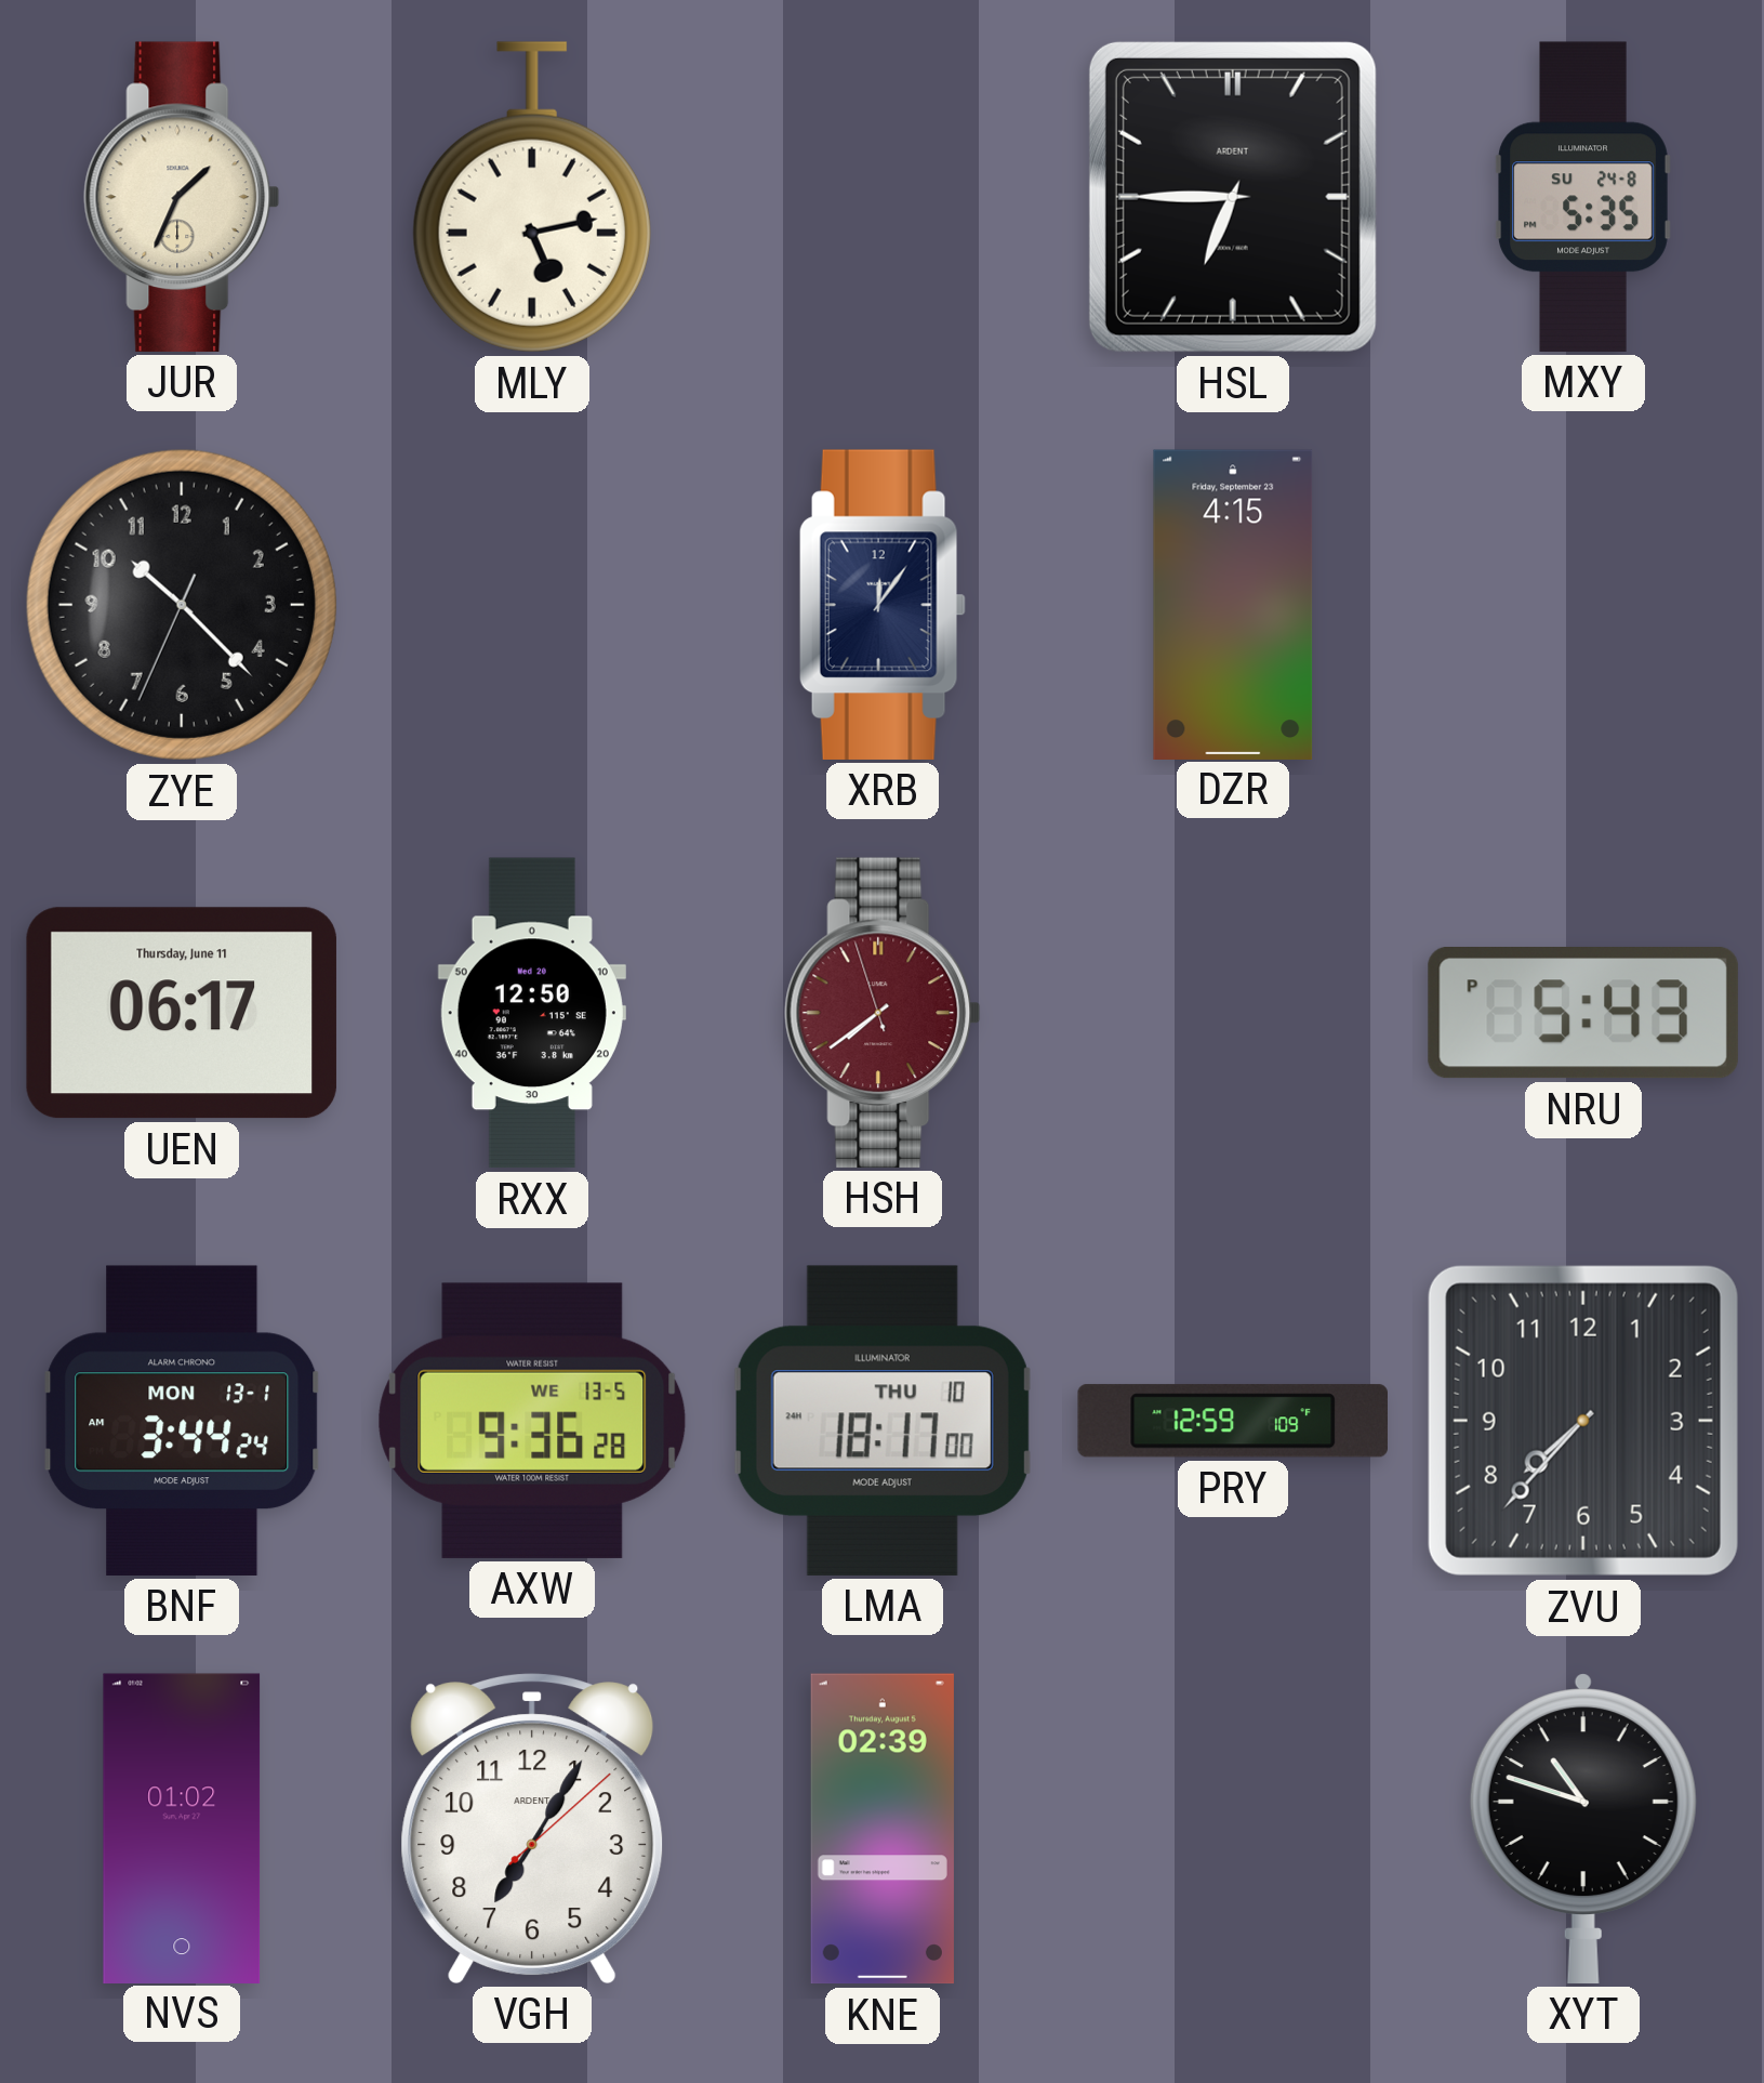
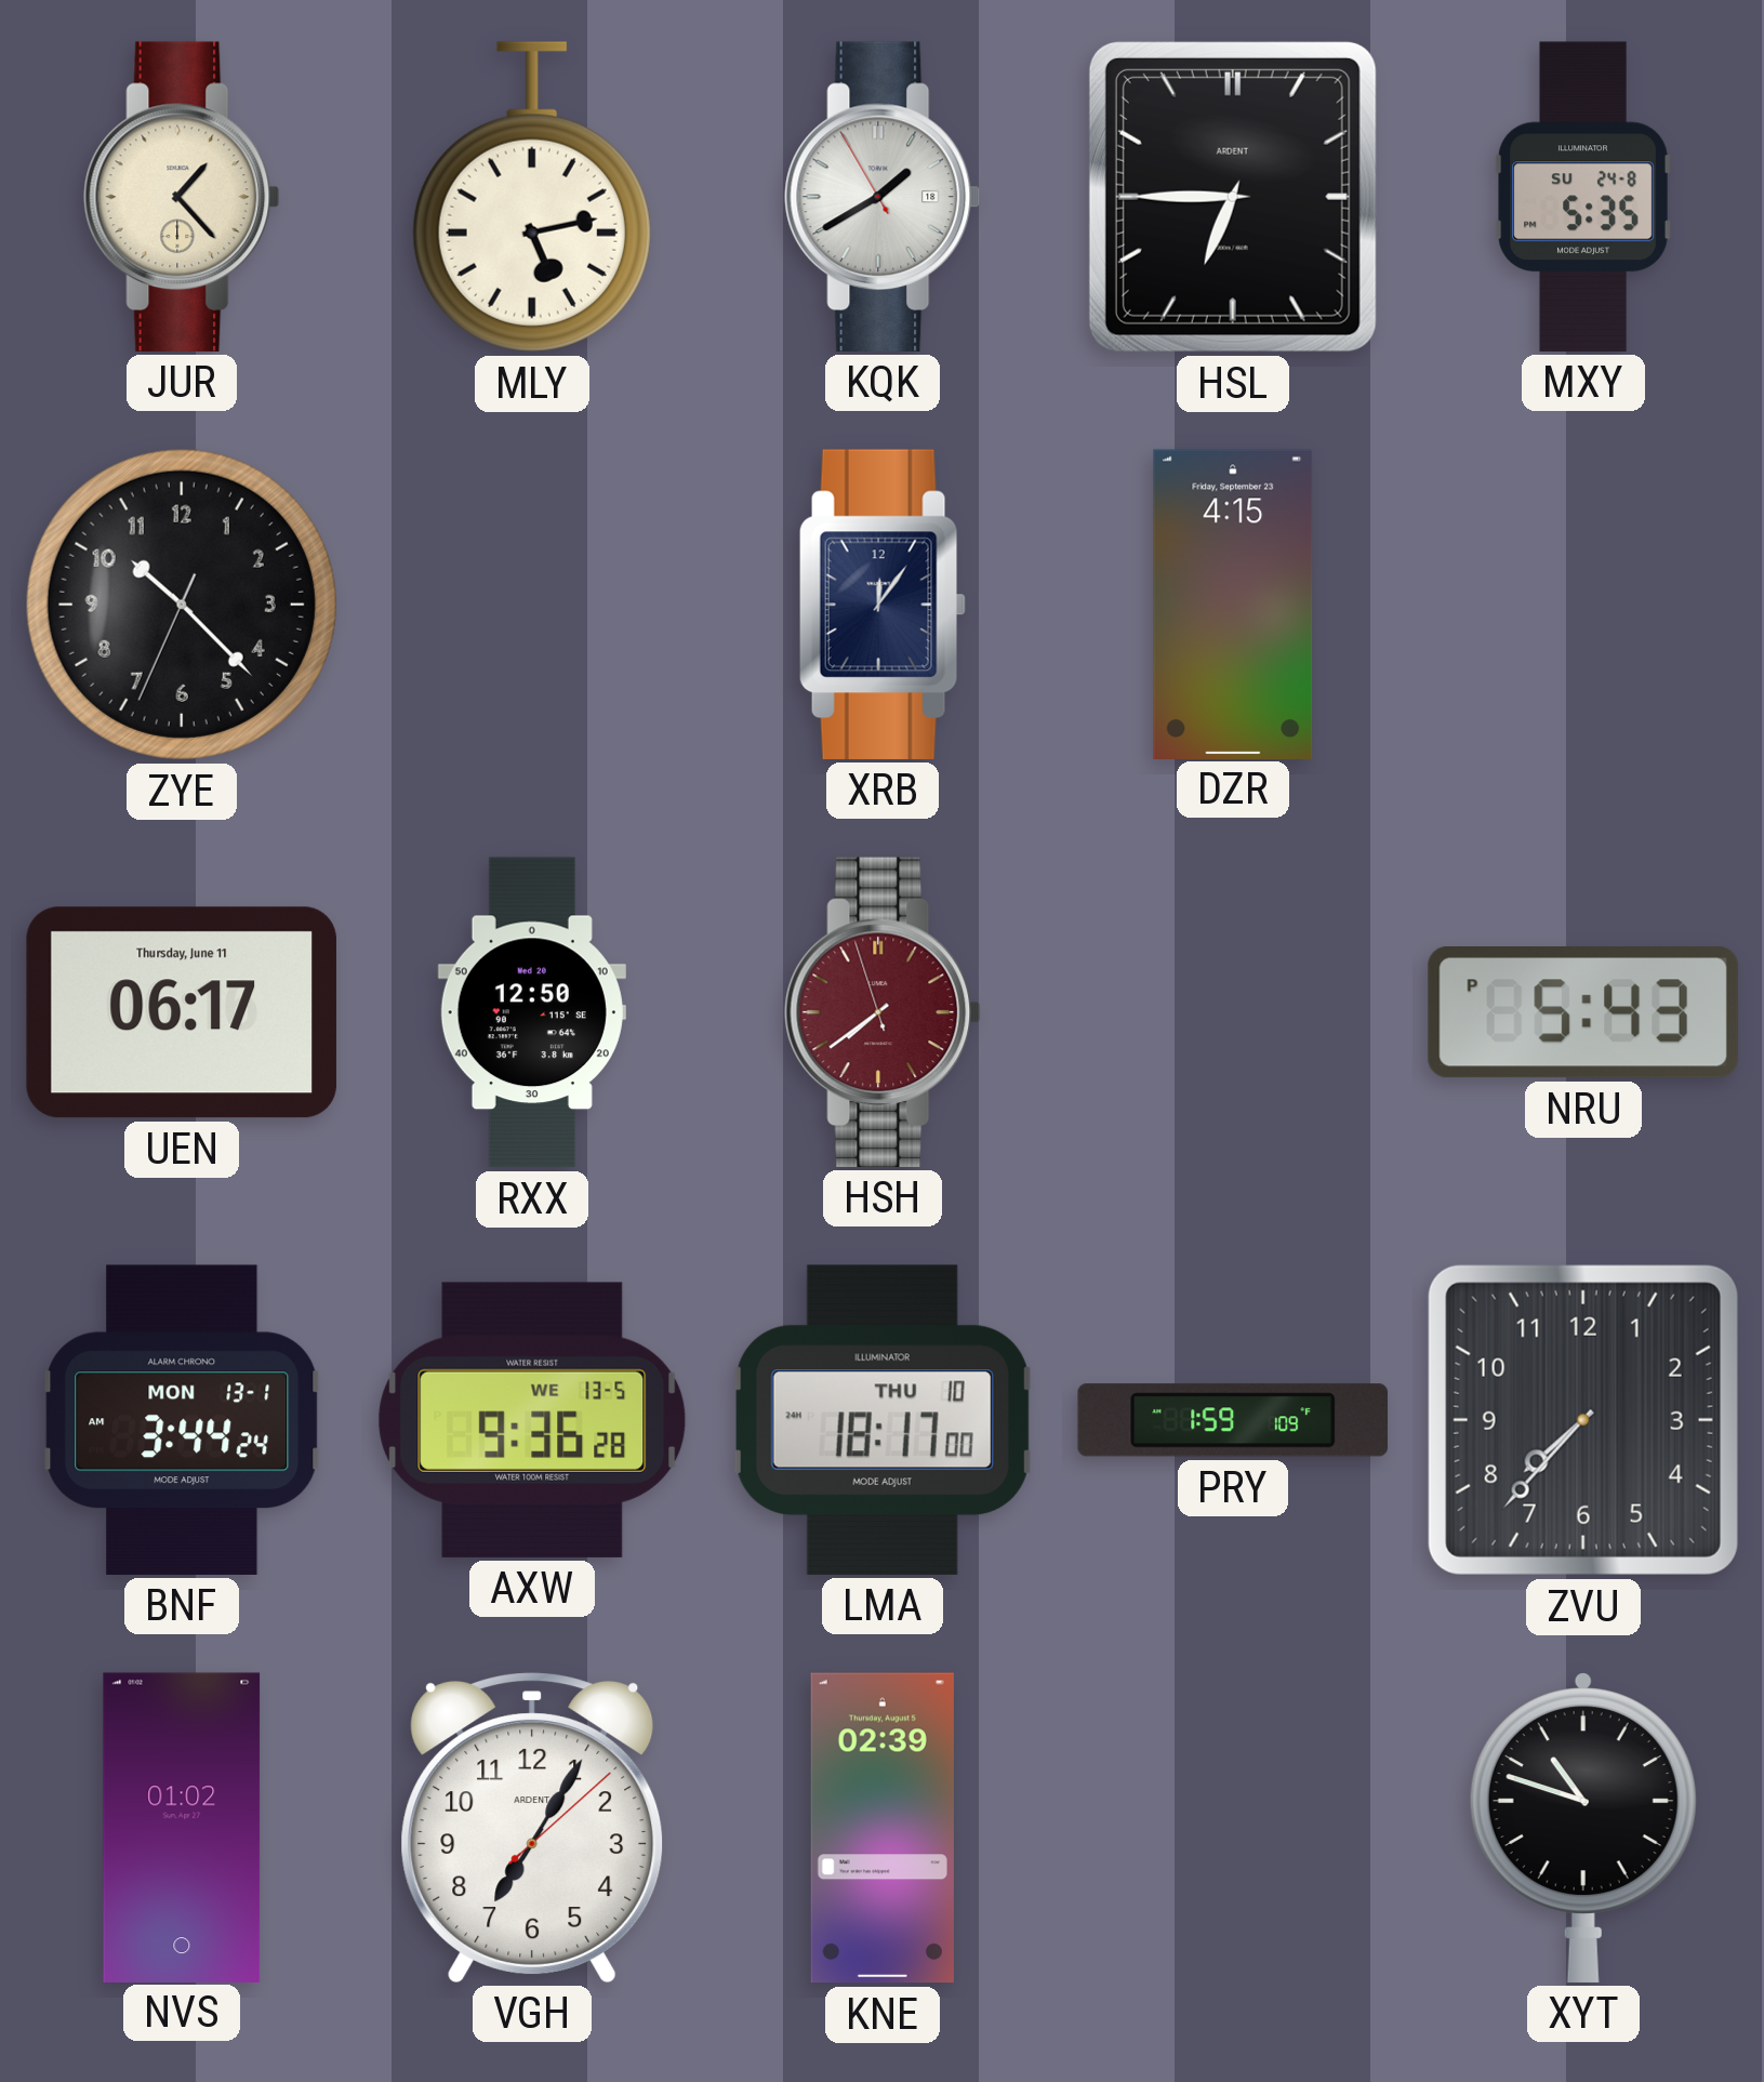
JUR: 1:34 -> 1:23 (182, 197)
KQK: none -> 1:39 (883, 197)
PRY: 12:59 -> 1:59 (1232, 1420)
